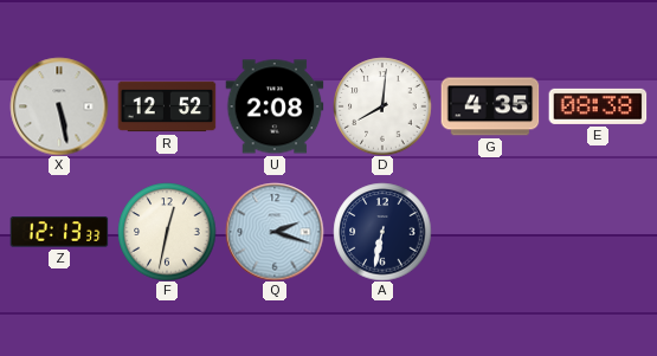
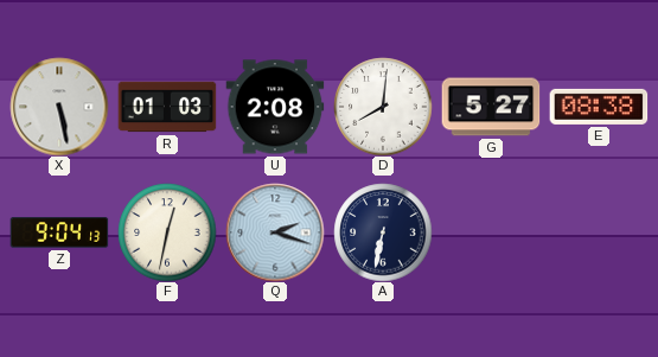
R: 12:52 -> 01:03 (167, 107)
G: 4:35 -> 5:27 (491, 107)
Z: 12:13 -> 9:04 (59, 232)
